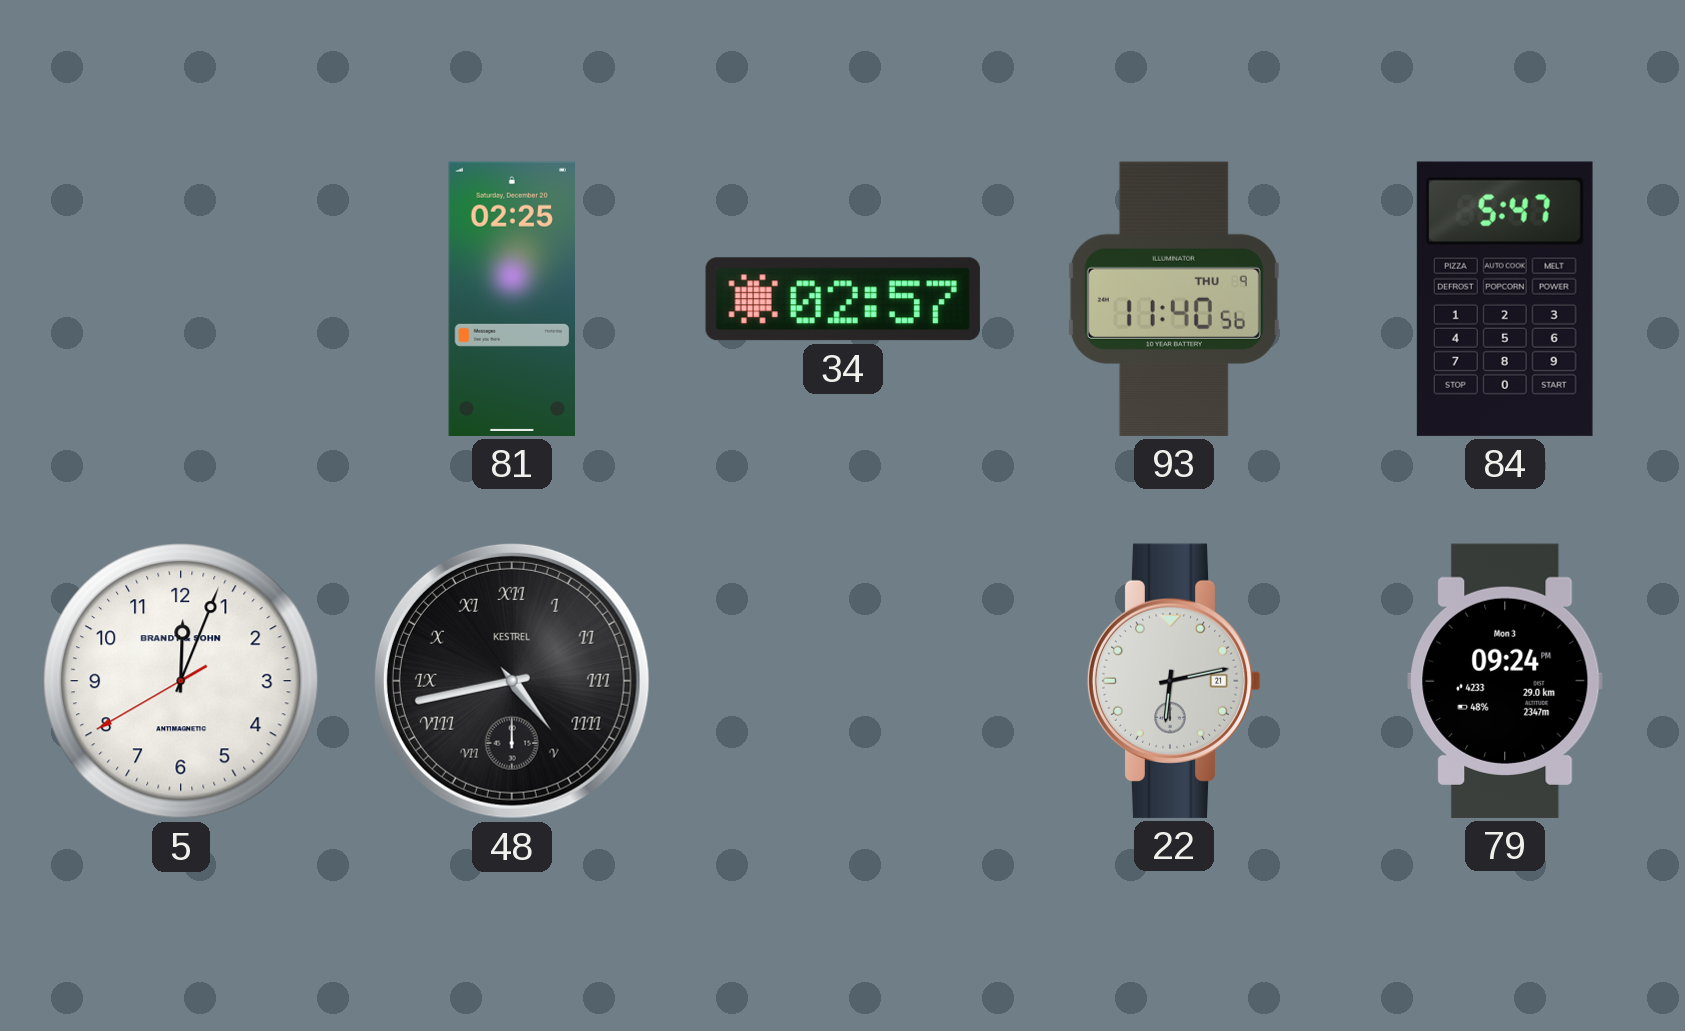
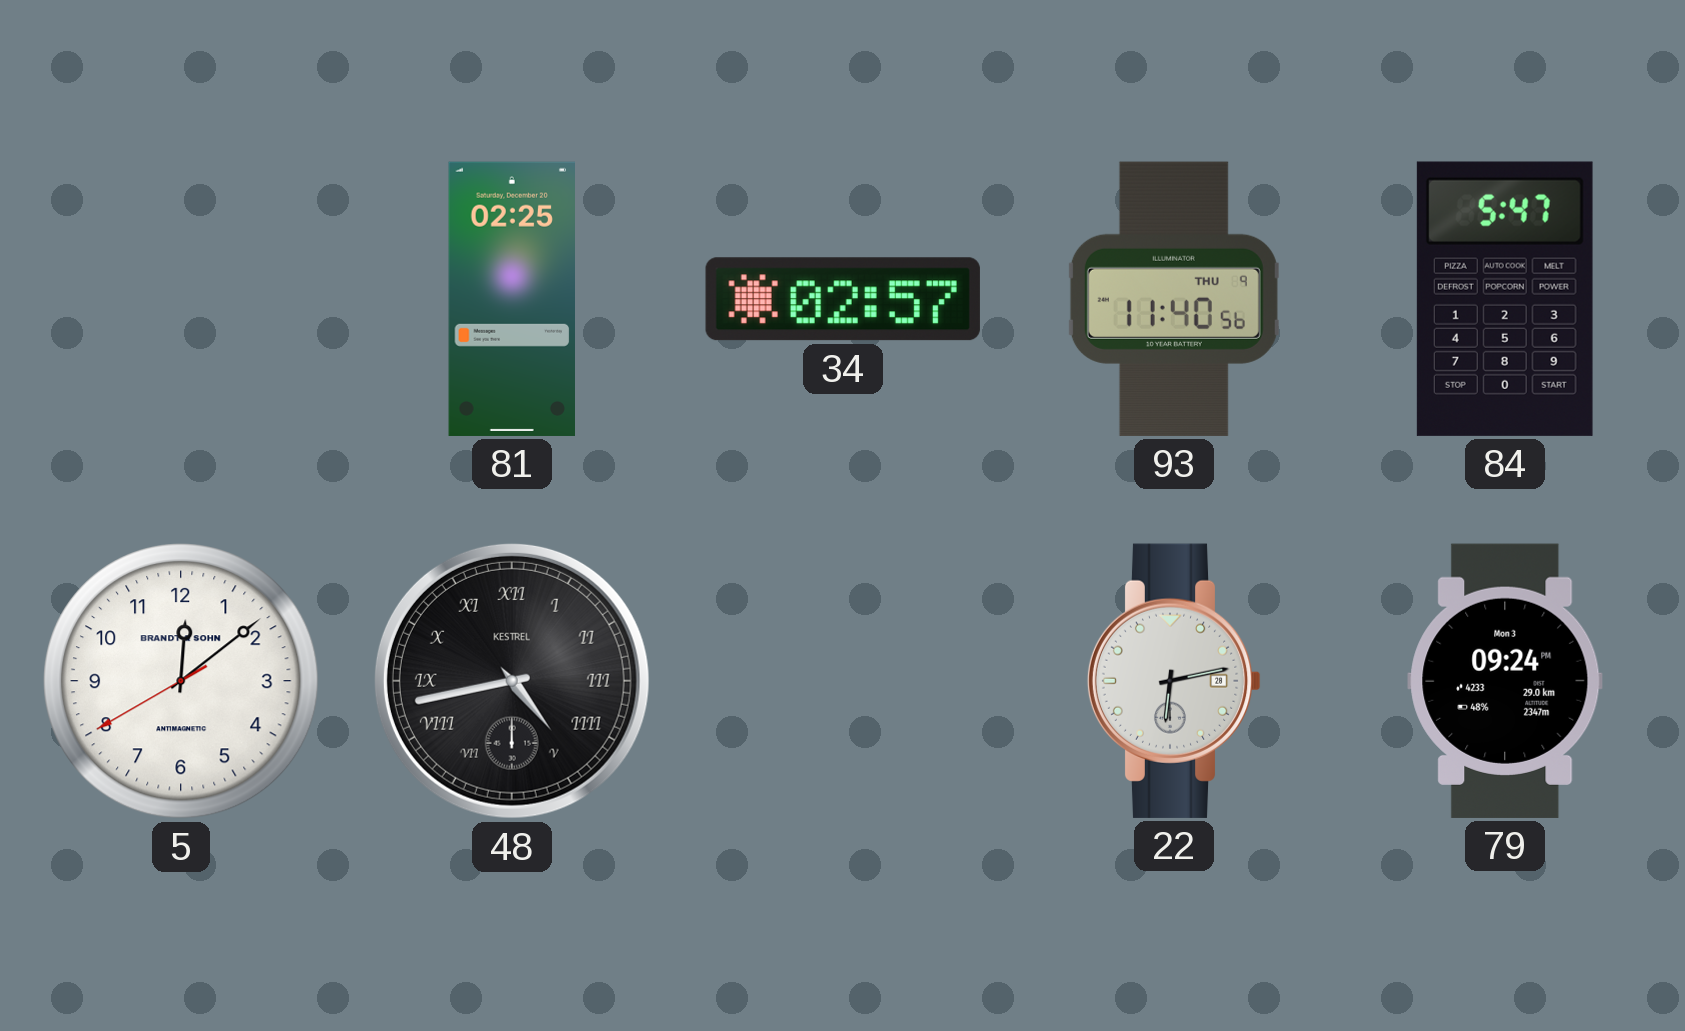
5: 12:03 -> 12:08 (182, 682)
22 date: 21 -> 28 (1174, 681)
